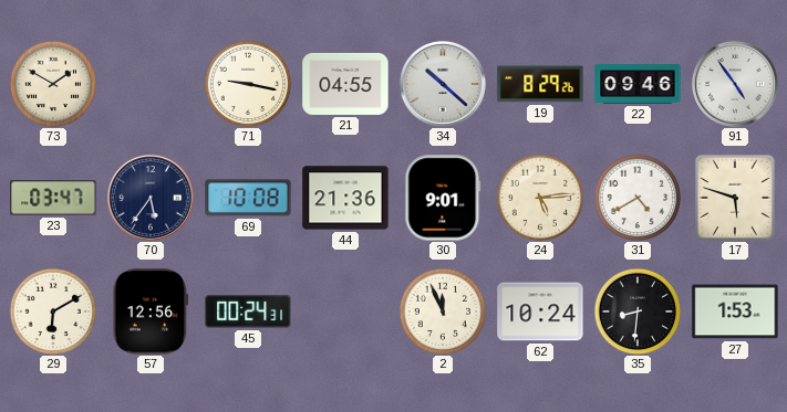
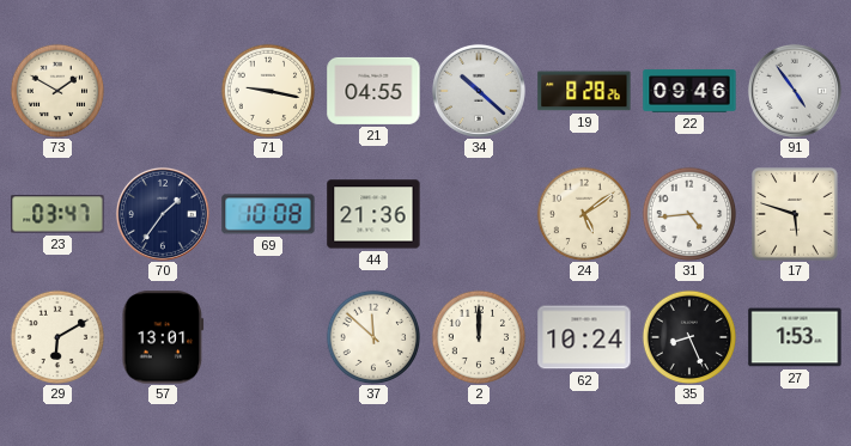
19: 8:29 -> 8:28 (584, 91)
70: 5:36 -> 1:36 (163, 214)
30: 9:01 -> none (443, 198)
24: 5:14 -> 5:09 (584, 214)
31: 4:40 -> 4:44 (689, 214)
57: 12:56 -> 13:01 (163, 337)
45: 00:24 -> none (248, 311)
37: none -> 11:52 (373, 337)
2: 11:56 -> 12:00 (479, 337)
35: 8:31 -> 8:26 (689, 337)
